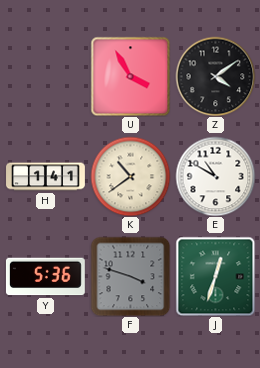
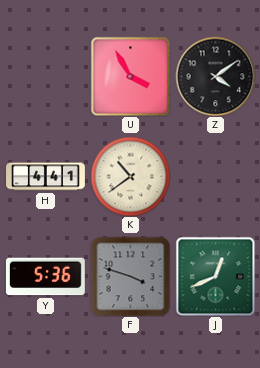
H: 1:41 -> 4:41 (46, 177)
E: 10:50 -> none (215, 176)
J: 12:33 -> 12:41 (215, 276)
